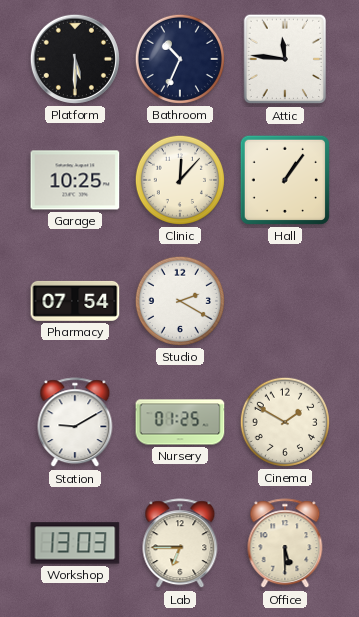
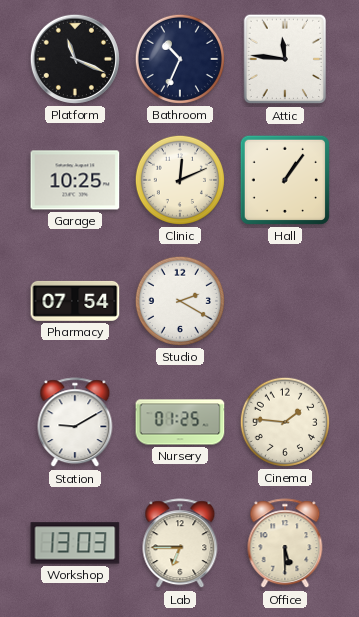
Platform: 5:30 -> 11:19 (75, 59)
Clinic: 12:07 -> 12:11 (180, 180)
Cinema: 1:50 -> 1:46 (285, 422)
